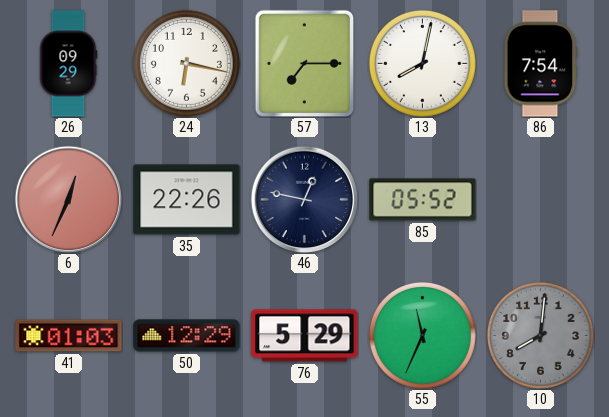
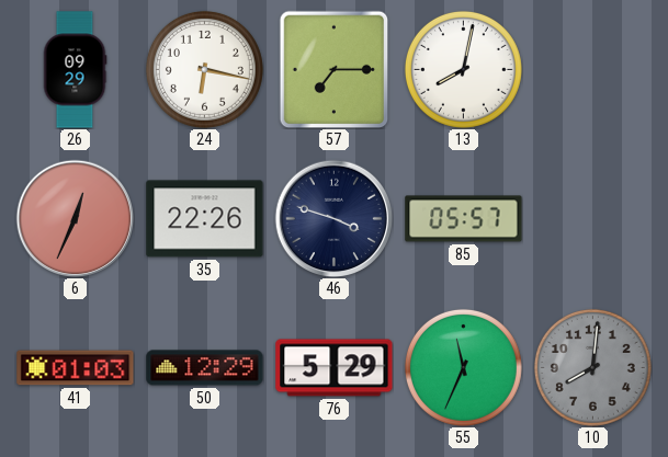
86: 7:54 -> none (541, 64)
46: 12:47 -> 3:48 (333, 218)
85: 05:52 -> 05:57 (464, 219)
